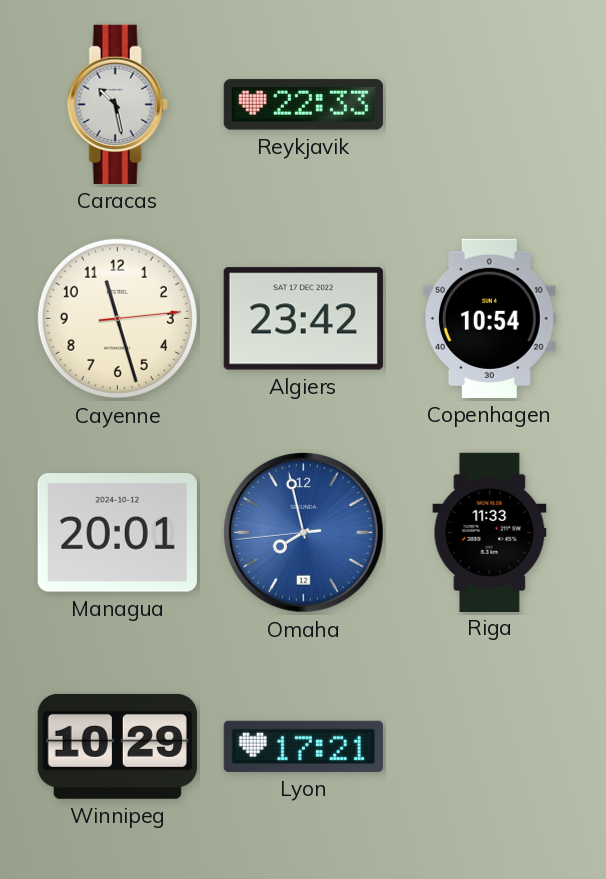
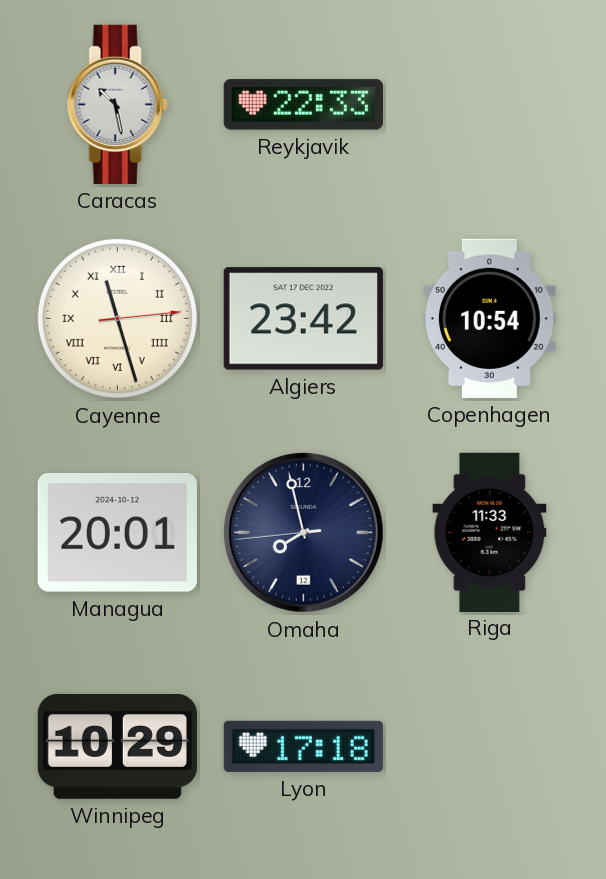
Cayenne numerals: Arabic -> Roman (117, 318)
Omaha dial: blue -> navy (303, 532)
Lyon: 17:21 -> 17:18 (303, 746)
